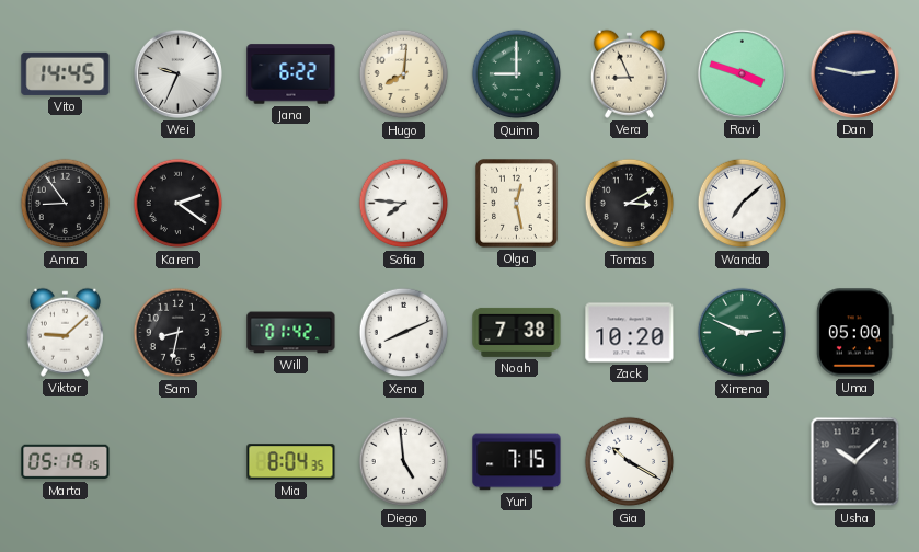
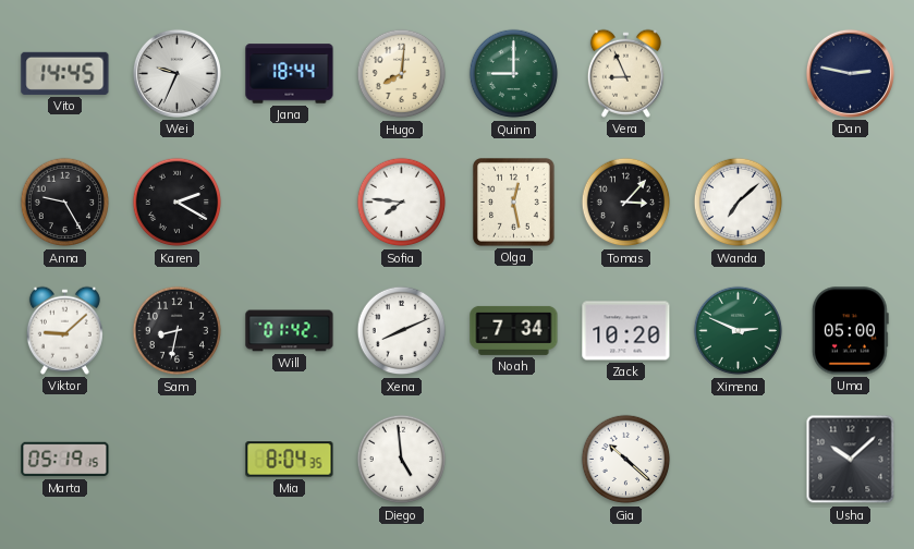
Jana: 6:22 -> 18:44 (290, 74)
Ravi: 3:48 -> none (742, 73)
Anna: 8:54 -> 9:25 (65, 203)
Karen: 2:21 -> 2:20 (178, 203)
Tomas: 3:10 -> 3:07 (626, 203)
Noah: 7:38 -> 7:34 (514, 330)
Yuri: 7:15 -> none (517, 462)
Gia: 10:20 -> 10:22 (626, 460)
